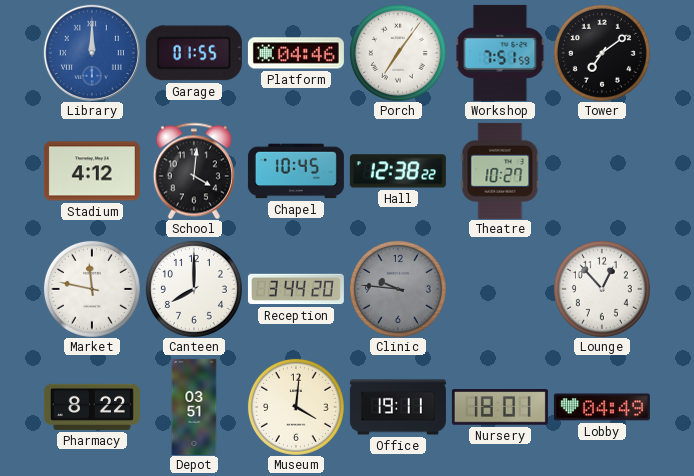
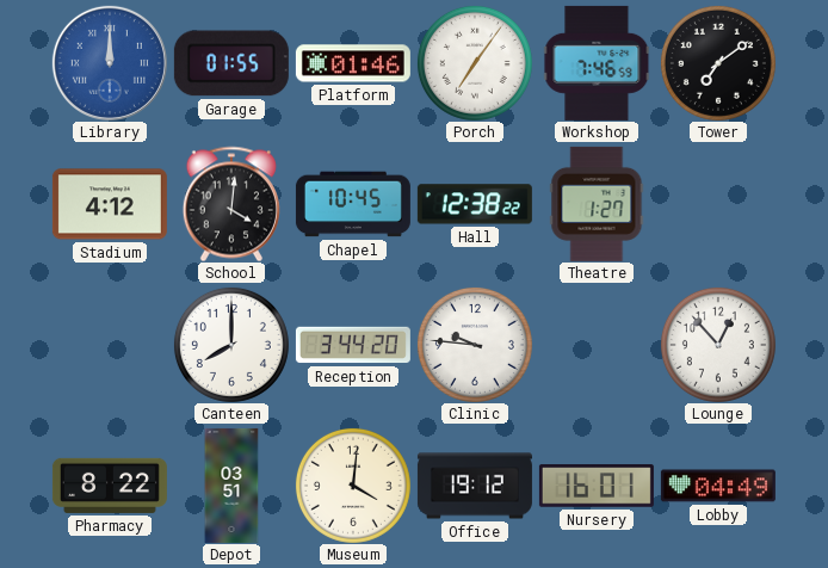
Platform: 04:46 -> 01:46 (353, 63)
Workshop: 7:51 -> 7:46 (597, 63)
Theatre: 10:27 -> 1:27 (597, 204)
Market: 11:47 -> none (92, 289)
Clinic dial: grey -> white (475, 345)
Office: 19:11 -> 19:12 (475, 486)
Nursery: 18:01 -> 16:01 (597, 486)
